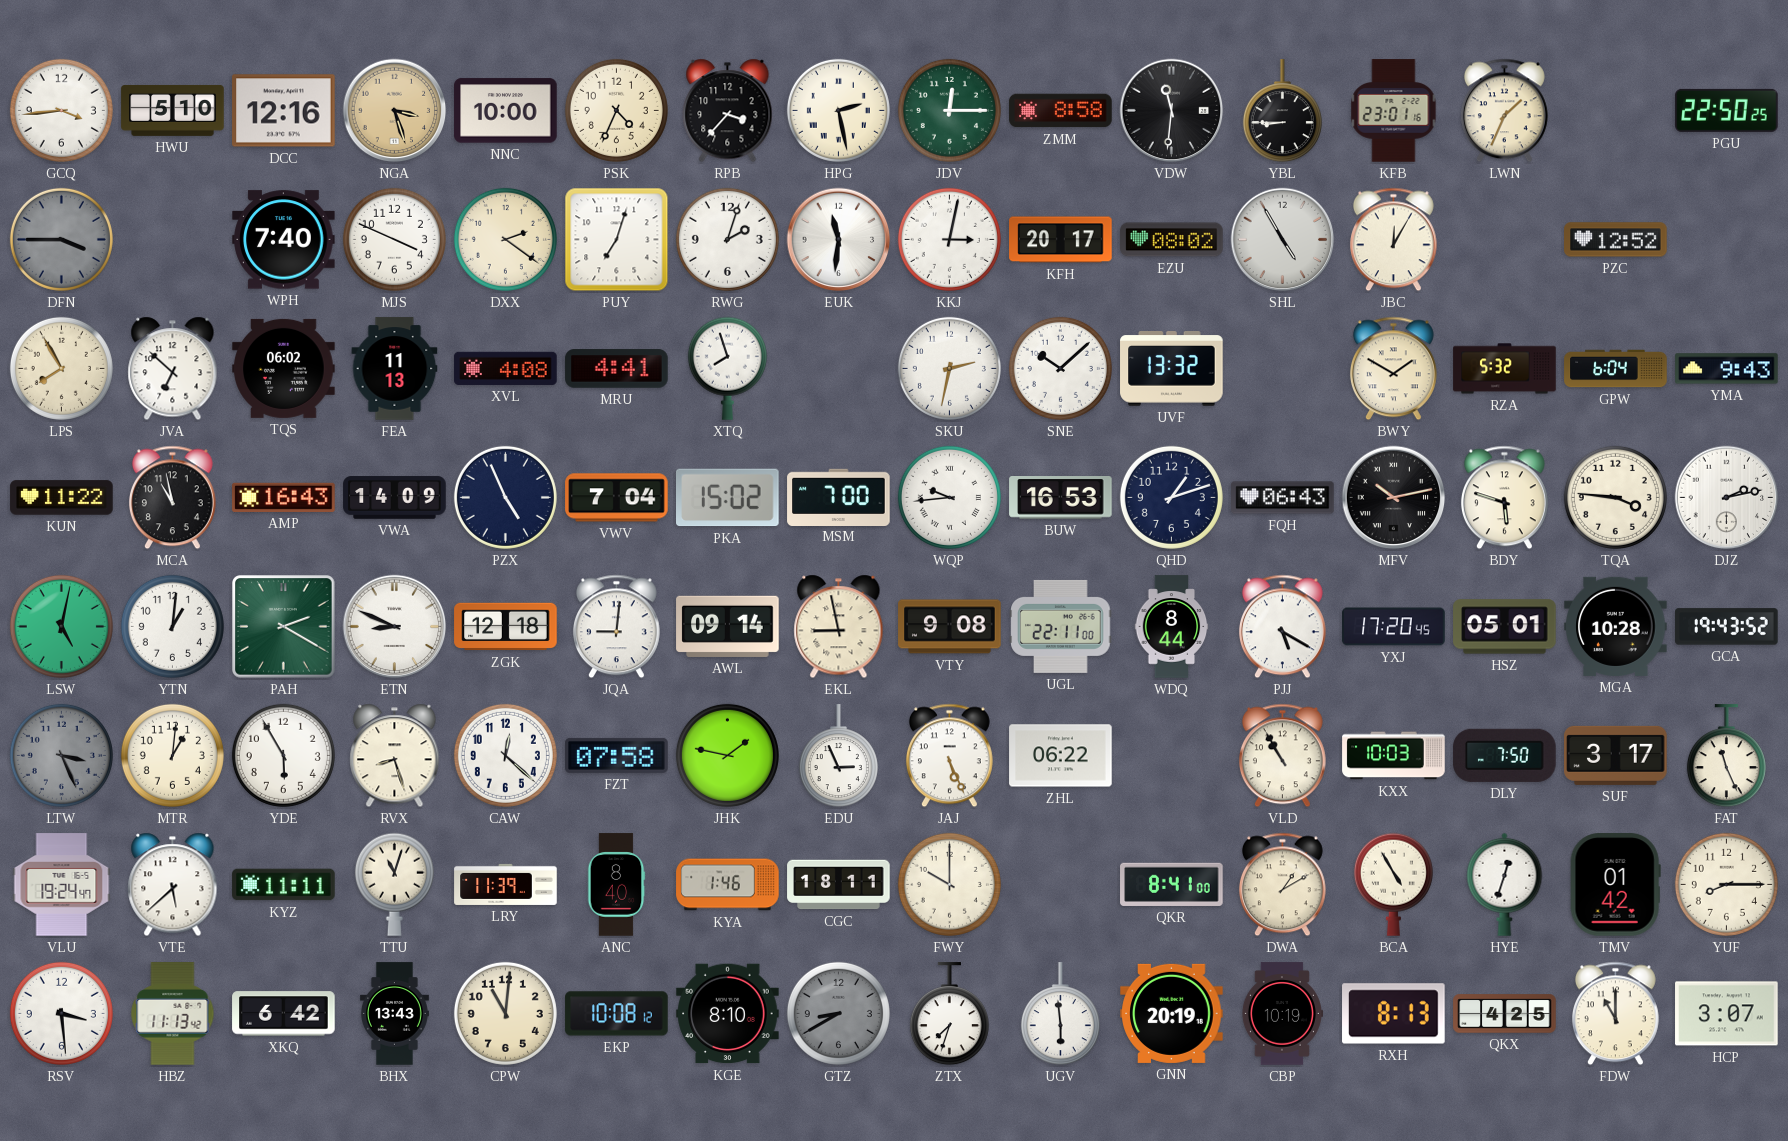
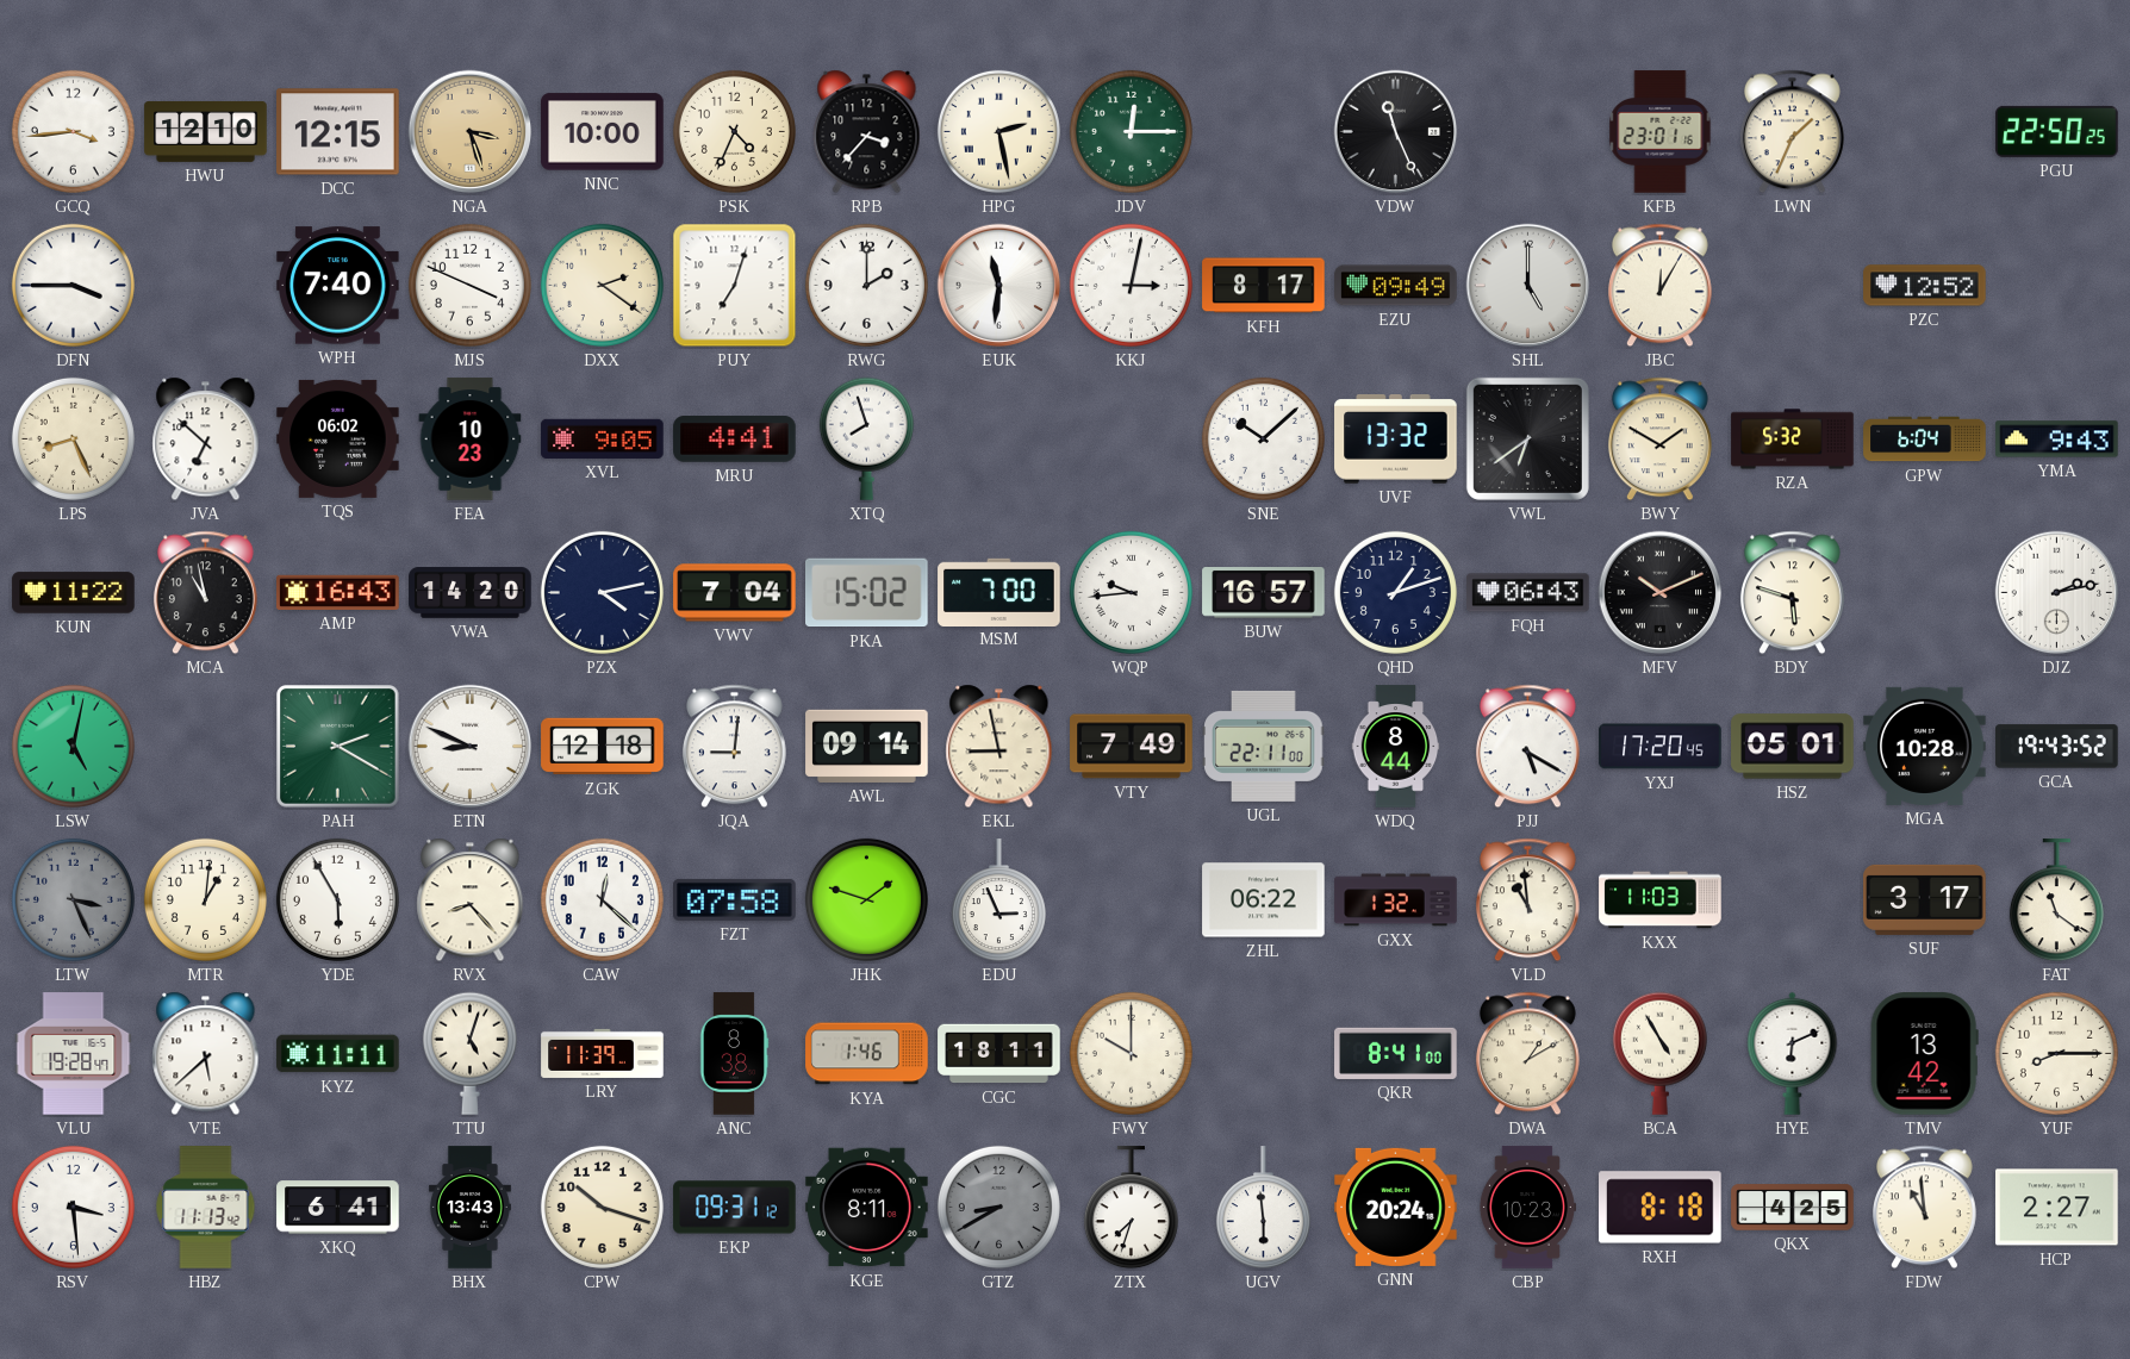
HWU: 5:10 -> 12:10 (206, 131)
DCC: 12:16 -> 12:15 (338, 132)
ZMM: 8:58 -> none (1061, 111)
VDW: 11:31 -> 11:26 (1396, 132)
YBL: 8:45 -> none (1282, 111)
DFN dial: grey -> white (73, 285)
RWG: 2:03 -> 2:00 (866, 285)
KFH: 20:17 -> 8:17 (1264, 286)
EZU: 08:02 -> 09:49 (1396, 286)
SHL: 4:55 -> 5:00 (1528, 286)
LPS: 7:55 -> 8:26 (73, 438)
FEA: 11:13 -> 10:23 (471, 440)
XVL: 4:08 -> 9:05 (603, 438)
SKU: 2:32 -> none (949, 368)
VWL: none -> 6:39 (1527, 438)
VWA: 14:09 -> 14:20 (471, 593)
PZX: 4:56 -> 4:13 (602, 592)
BUW: 16:53 -> 16:57 (1264, 593)
MFV: 10:13 -> 10:11 (1661, 593)
TQA: 3:46 -> none (1615, 497)
YTN: 1:01 -> none (172, 626)
VTY: 9:08 -> 7:49 (1132, 747)
RVX: 8:27 -> 8:23 (471, 900)
JHK: 1:47 -> 1:48 (866, 899)
JAJ: 5:26 -> none (949, 756)
GXX: none -> 1:32 (1396, 900)
VLD: 10:55 -> 10:59 (1527, 900)
KXX: 10:03 -> 11:03 (1661, 900)
DLY: 7:50 -> none (1505, 755)
FAT: 11:26 -> 11:21 (2056, 900)
VLU: 19:24 -> 19:28 (74, 1054)
TTU: 11:03 -> 5:03 (469, 1053)
ANC: 8:40 -> 8:38 (734, 1054)
HYE: 12:33 -> 6:11 (1793, 1053)
TMV: 01:42 -> 13:42 (1924, 1054)
XKQ: 6:42 -> 6:41 (338, 1208)
CPW: 11:01 -> 10:18 (602, 1207)
EKP: 10:08 -> 09:31 (735, 1208)
KGE: 8:10 -> 8:11 (867, 1208)
GNN: 20:19 -> 20:24 (1396, 1207)
CBP: 10:19 -> 10:23 (1527, 1208)
RXH: 8:13 -> 8:18 (1661, 1208)
FDW: 11:00 -> 10:59 (1924, 1208)
HCP: 3:07 -> 2:27 (2057, 1208)
